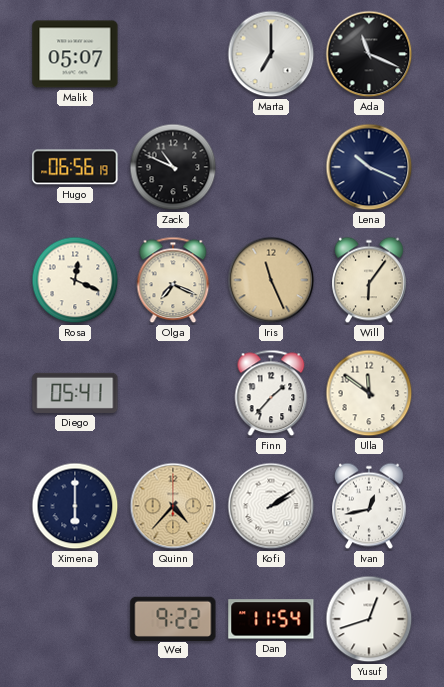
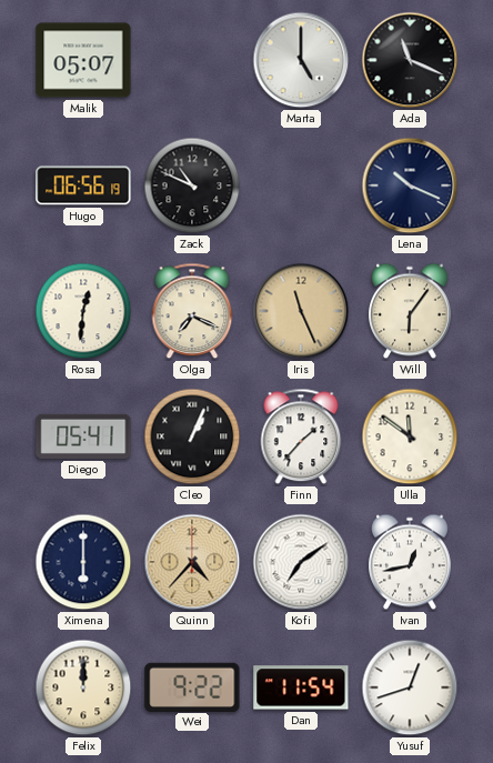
Marta: 7:00 -> 5:00 (301, 60)
Rosa: 12:19 -> 12:31 (83, 311)
Cleo: none -> 1:04 (192, 436)
Kofi: 2:09 -> 7:09 (301, 562)
Felix: none -> 12:00 (83, 687)
